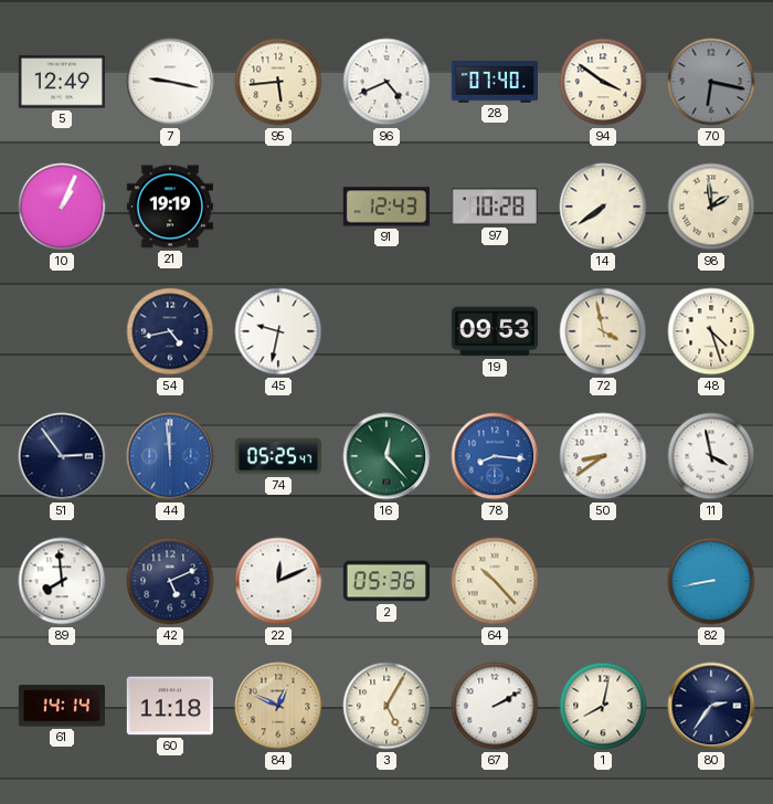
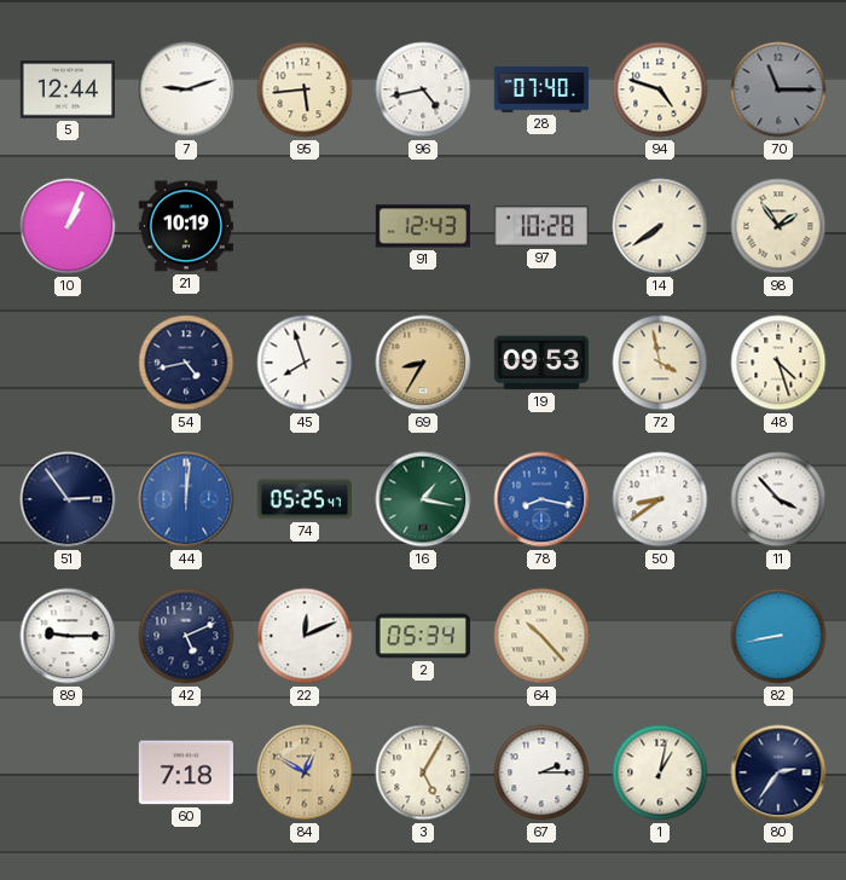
5: 12:49 -> 12:44 (68, 89)
7: 9:17 -> 9:12 (186, 89)
96: 4:41 -> 4:43 (423, 89)
94: 3:51 -> 4:48 (660, 89)
70: 6:17 -> 11:15 (778, 89)
21: 19:19 -> 10:19 (186, 226)
98: 1:59 -> 1:54 (778, 226)
45: 9:32 -> 7:57 (305, 363)
69: none -> 8:35 (423, 363)
44: 11:59 -> 12:01 (186, 499)
16: 12:23 -> 1:17 (423, 499)
78: 8:16 -> 8:17 (541, 499)
11: 3:58 -> 3:53 (778, 499)
89: 7:59 -> 9:15 (68, 636)
2: 05:36 -> 05:34 (422, 636)
61: 14:14 -> none (62, 706)
60: 11:18 -> 7:18 (186, 772)
84: 12:49 -> 12:50 (305, 772)
67: 2:10 -> 2:15 (541, 772)
1: 8:02 -> 1:02 (660, 772)
